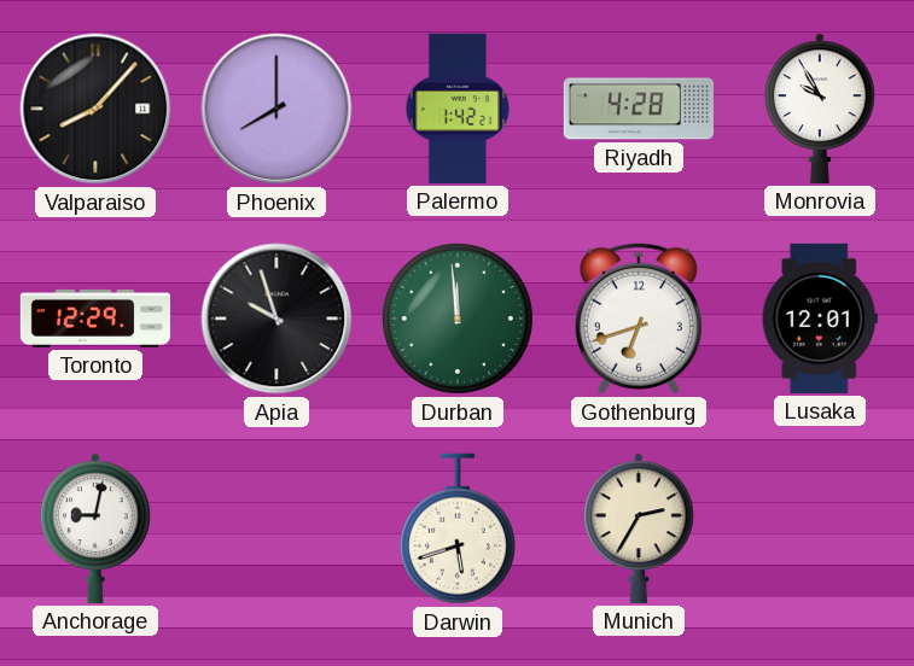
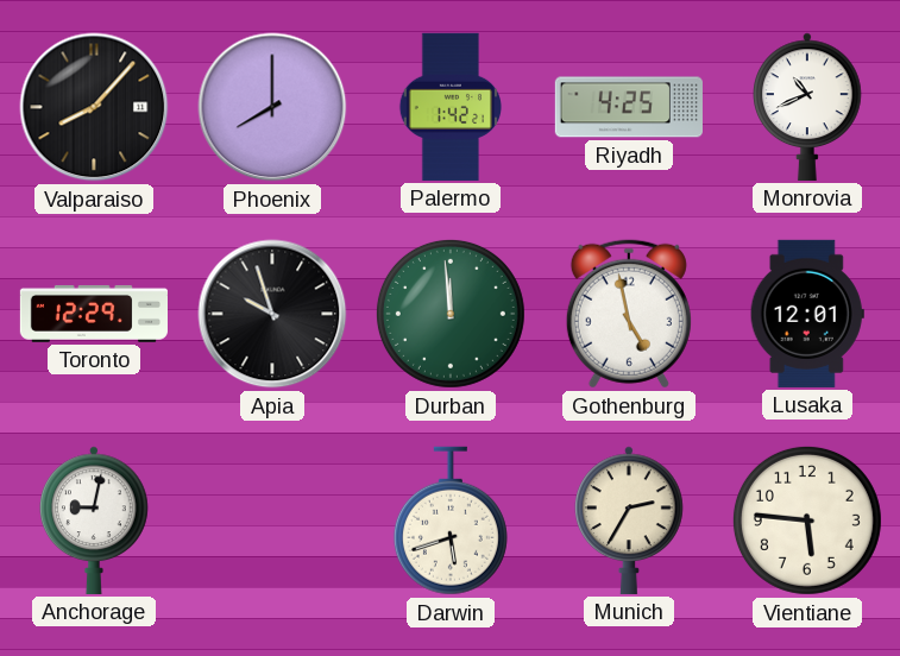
Riyadh: 4:28 -> 4:25 (629, 107)
Monrovia: 9:55 -> 10:41 (807, 107)
Gothenburg: 6:42 -> 4:58 (629, 314)
Vientiane: none -> 5:46 (807, 521)
